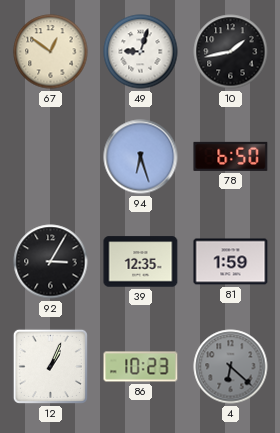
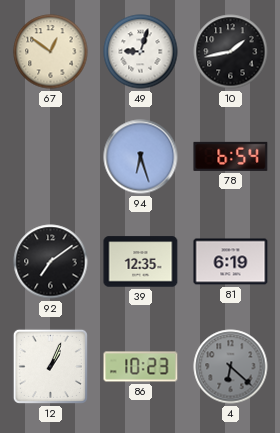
78: 6:50 -> 6:54 (231, 156)
92: 3:05 -> 7:09 (51, 262)
81: 1:59 -> 6:19 (231, 262)
